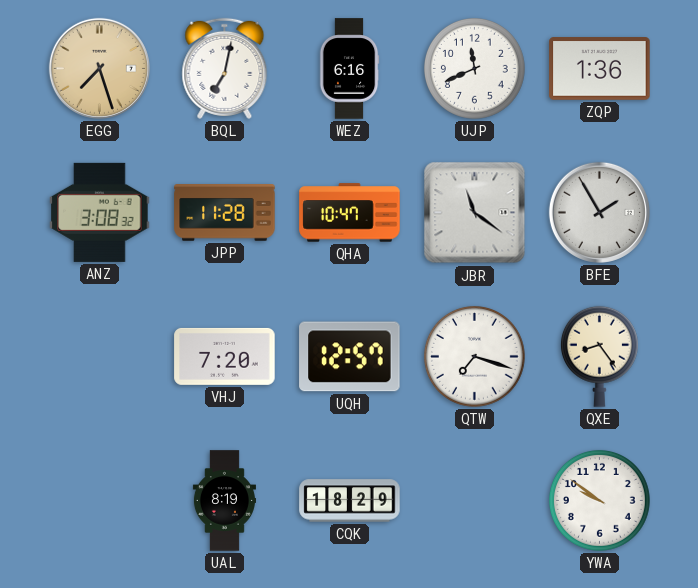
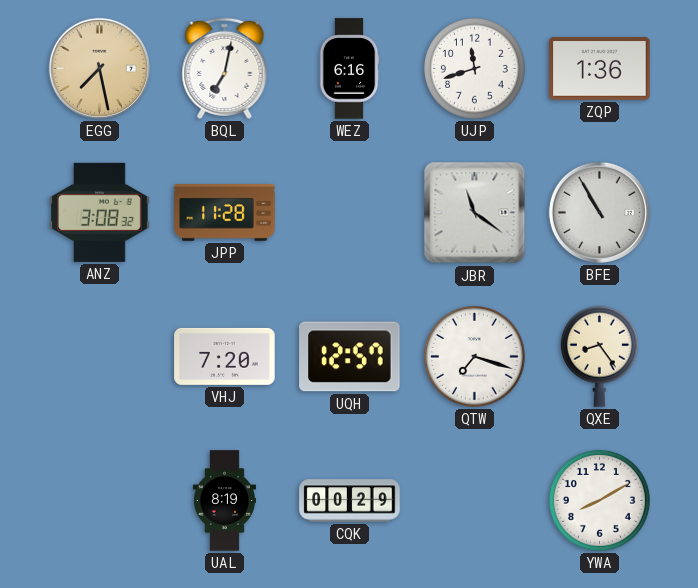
EGG: 7:27 -> 7:28 (99, 68)
UJP: 11:41 -> 11:42 (474, 68)
QHA: 10:47 -> none (350, 213)
BFE: 1:55 -> 10:55 (599, 212)
CQK: 18:29 -> 00:29 (350, 501)
YWA: 9:51 -> 8:10 (599, 500)
